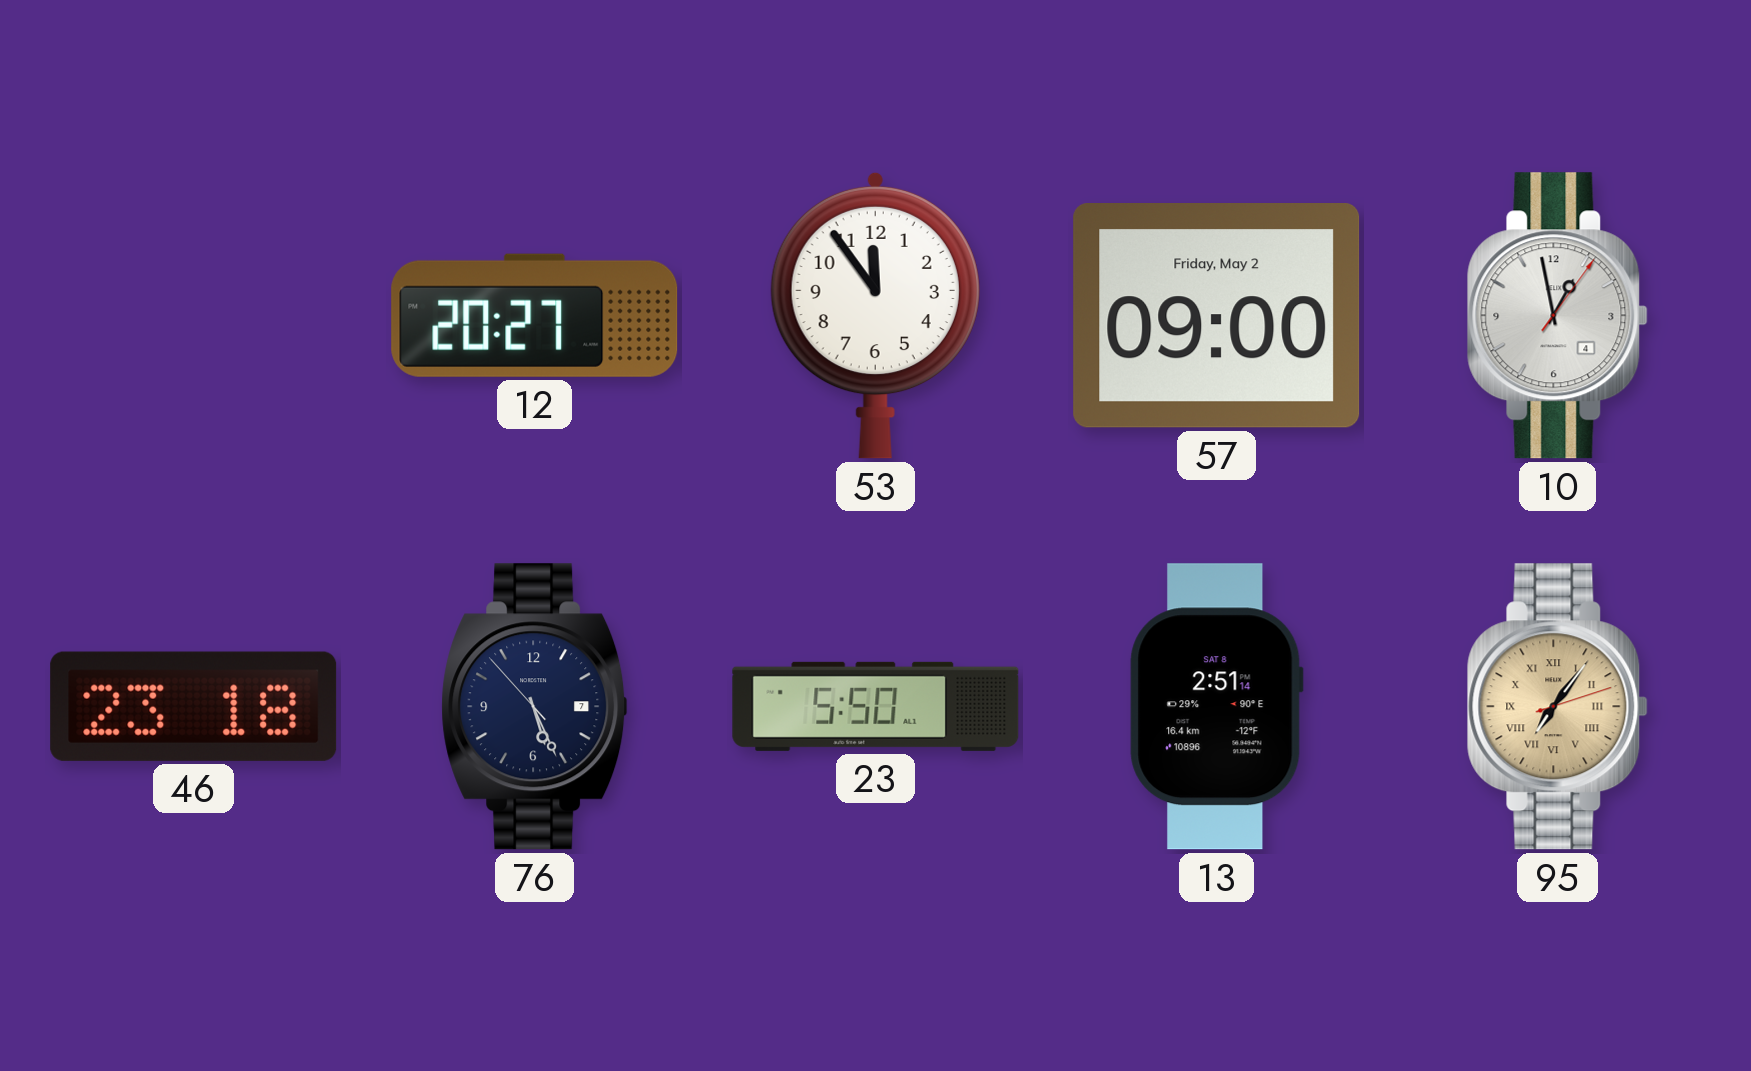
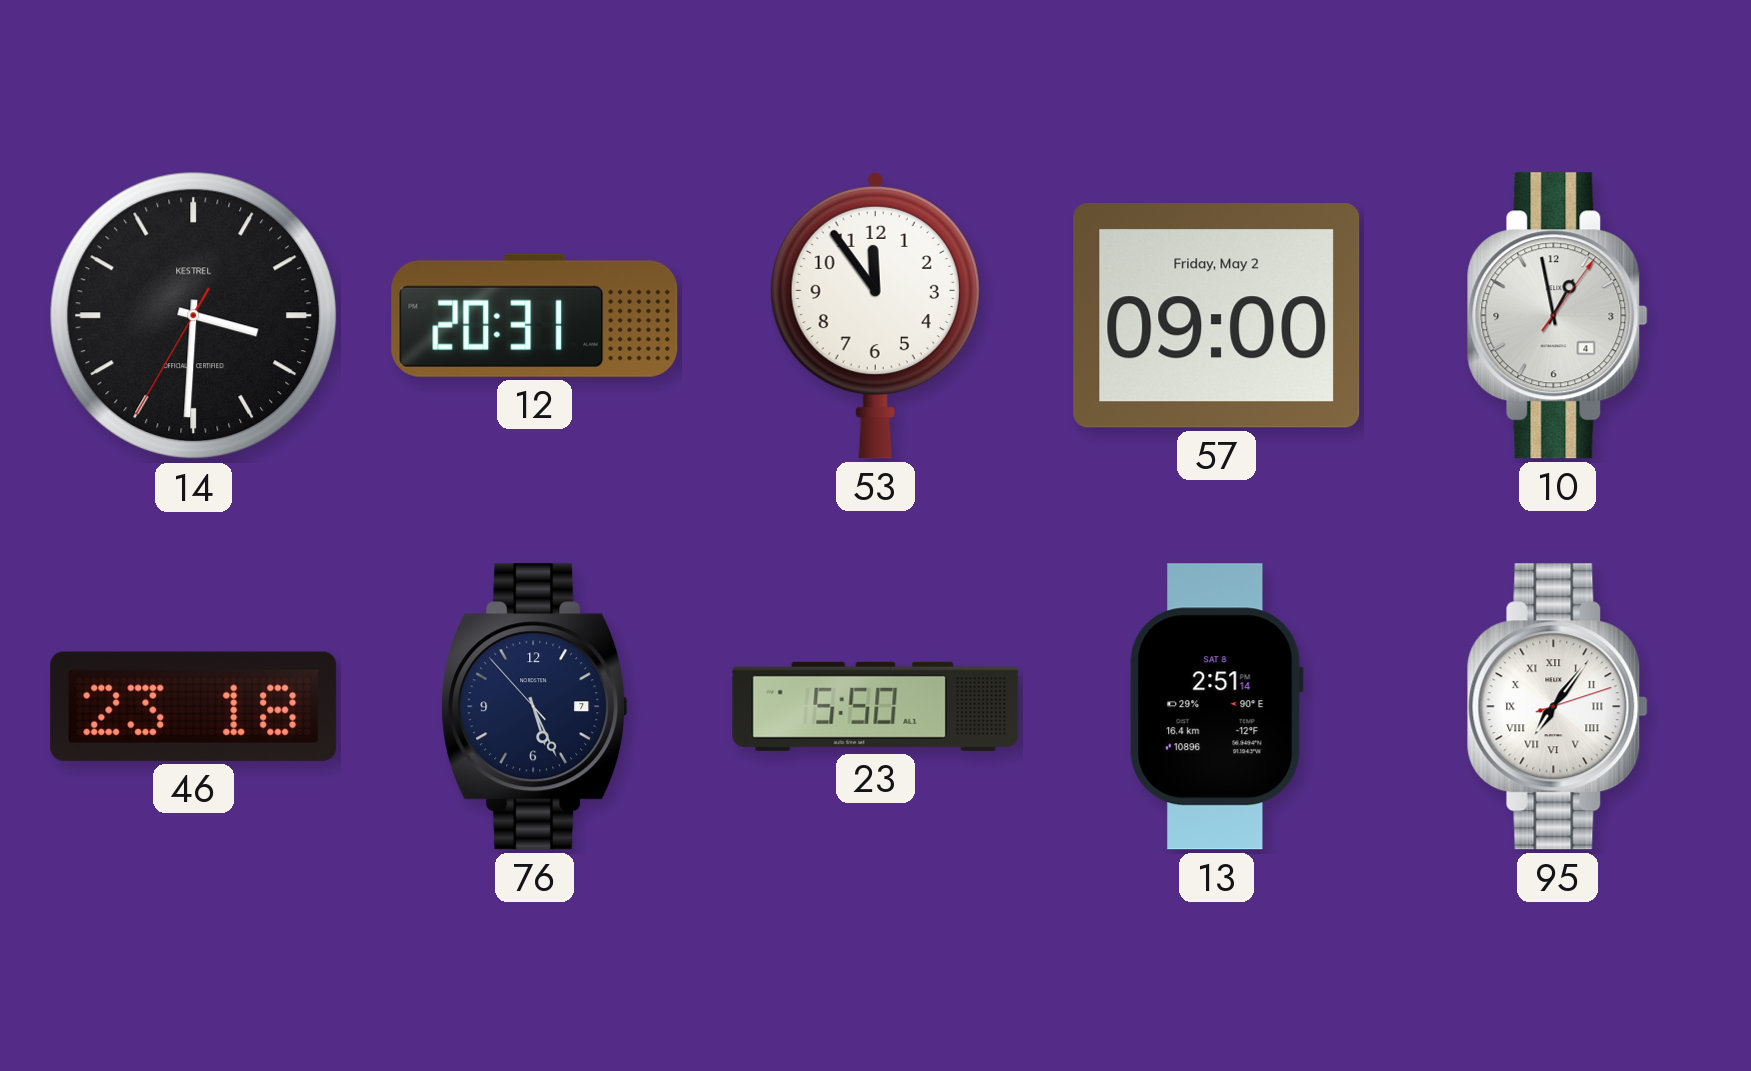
14: none -> 3:30 (194, 316)
12: 20:27 -> 20:31 (535, 315)
95 dial: champagne -> white (1557, 707)
